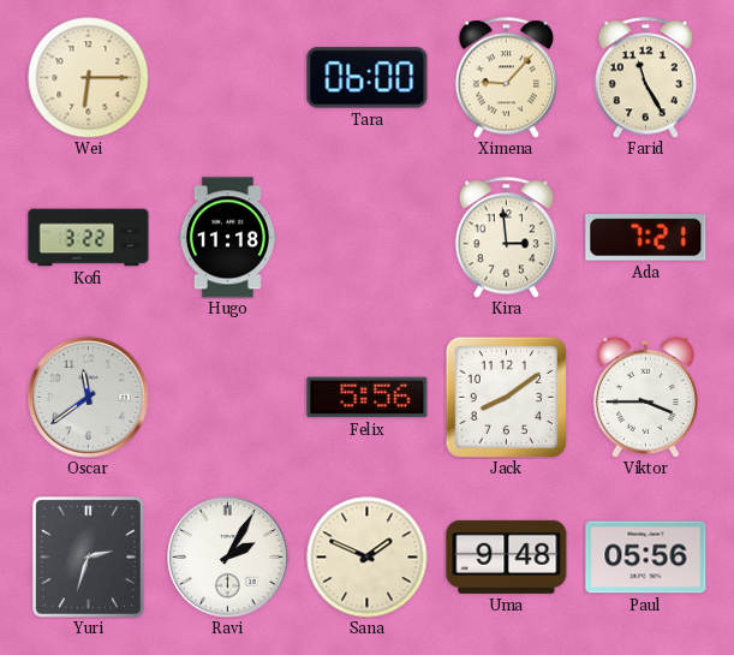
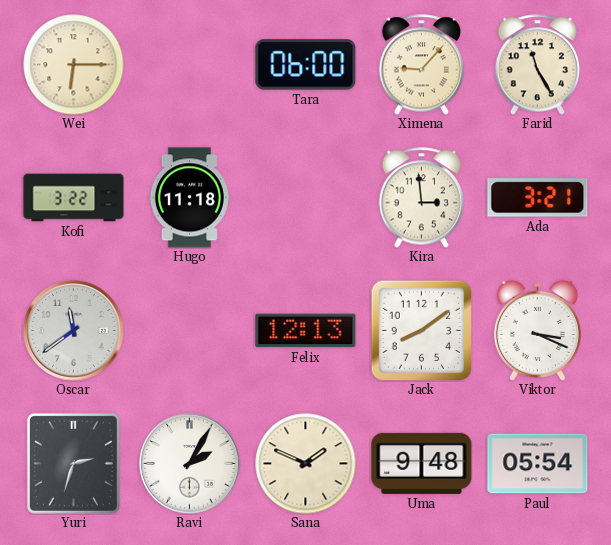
Ada: 7:21 -> 3:21 (538, 198)
Felix: 5:56 -> 12:13 (306, 331)
Viktor: 3:45 -> 3:19 (537, 330)
Paul: 05:56 -> 05:54 (538, 464)
